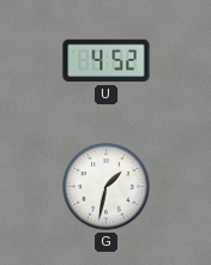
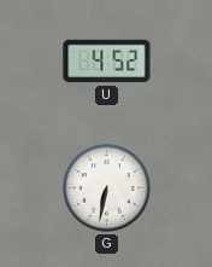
G: 1:32 -> 6:32 (107, 188)
